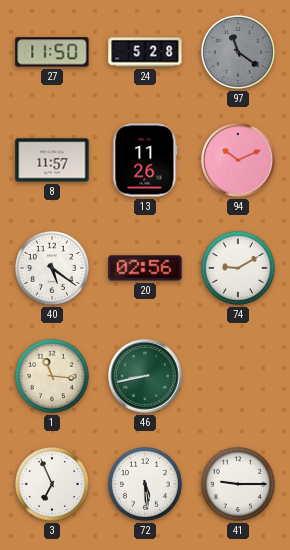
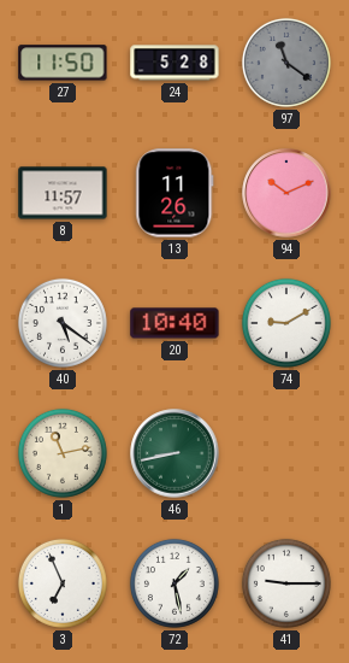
20: 02:56 -> 10:40 (174, 323)
1: 11:16 -> 11:13 (63, 453)
72: 5:29 -> 1:28 (174, 583)
